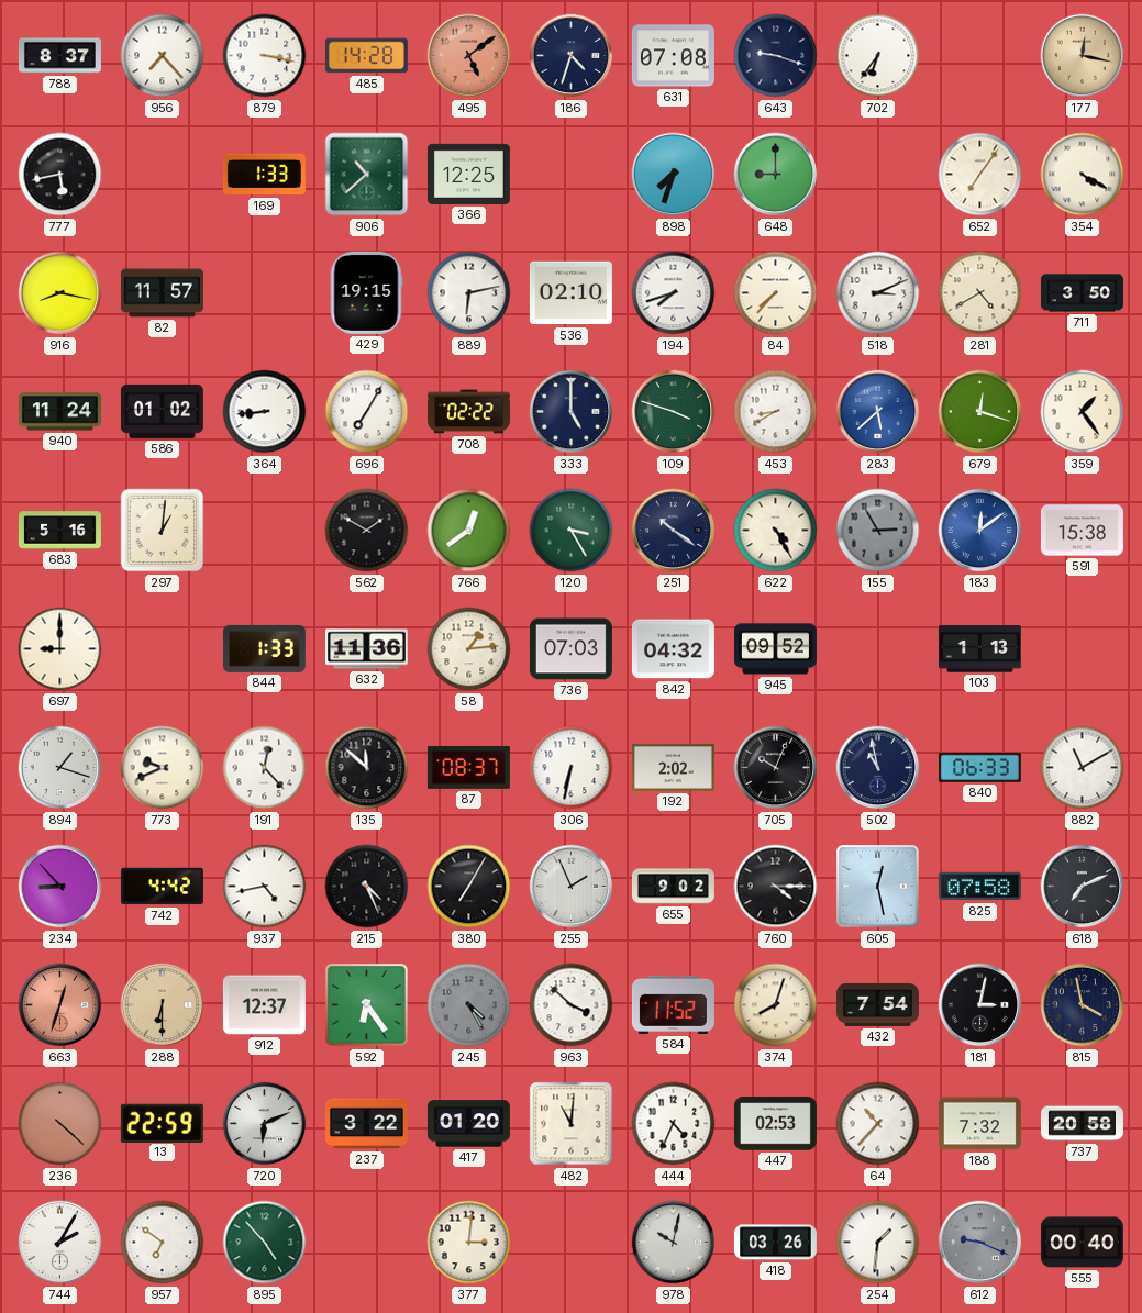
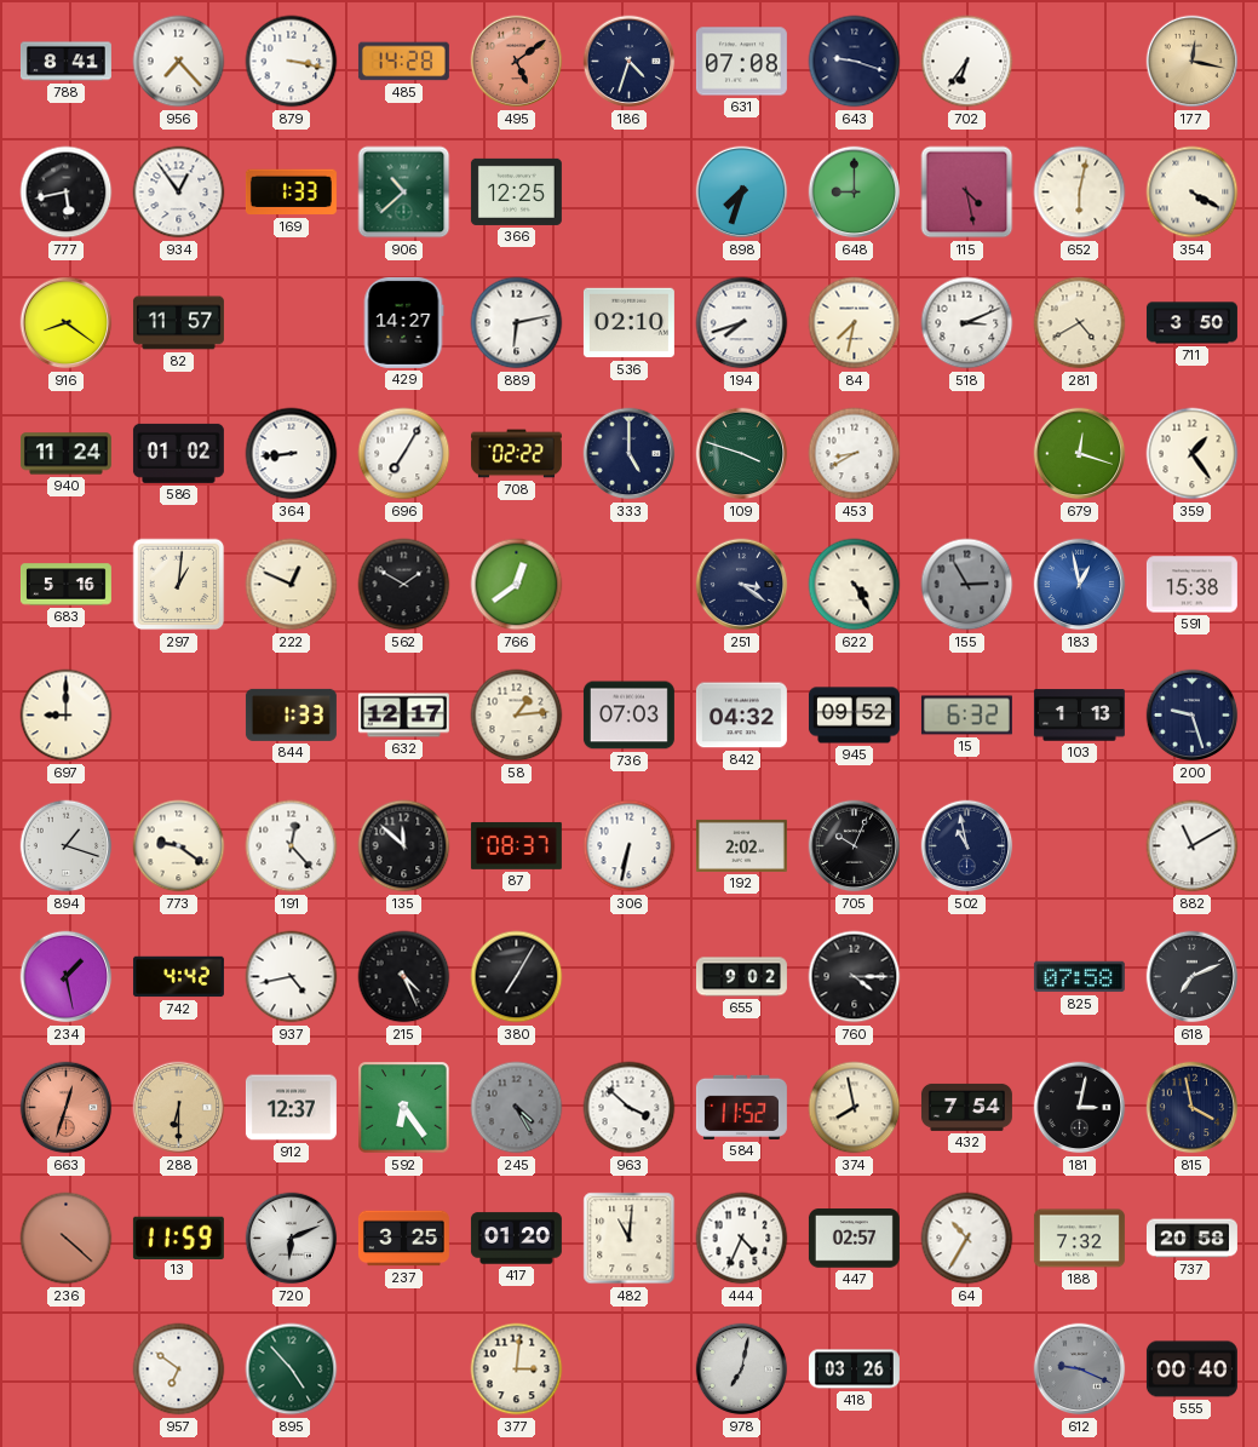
788: 8:37 -> 8:41 (65, 62)
934: none -> 12:54 (179, 193)
115: none -> 4:28 (967, 193)
652: 7:06 -> 6:02 (1080, 193)
916: 8:17 -> 8:21 (67, 323)
429: 19:15 -> 14:27 (403, 322)
84: 7:37 -> 7:32 (855, 323)
283: 5:38 -> none (878, 412)
222: none -> 12:49 (292, 585)
120: 3:25 -> none (572, 531)
251: 10:21 -> 3:21 (742, 585)
183: 12:09 -> 12:58 (1080, 585)
632: 11:36 -> 12:17 (403, 716)
15: none -> 6:32 (966, 716)
200: none -> 9:27 (1193, 716)
773: 9:41 -> 9:21 (179, 846)
840: 06:33 -> none (979, 767)
234: 8:53 -> 1:28 (67, 977)
255: 1:56 -> none (572, 887)
605: 12:28 -> none (878, 887)
374: 8:03 -> 7:58 (855, 1108)
13: 22:59 -> 11:59 (178, 1238)
237: 3:22 -> 3:25 (403, 1239)
447: 02:53 -> 02:57 (854, 1239)
64: 10:37 -> 10:35 (967, 1239)
744: 2:05 -> none (60, 1243)
978: 10:02 -> 7:02 (742, 1370)
254: 1:31 -> none (878, 1243)
